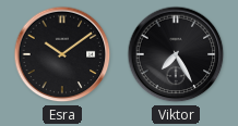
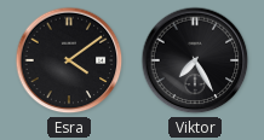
Esra: 10:09 -> 4:09 (69, 60)
